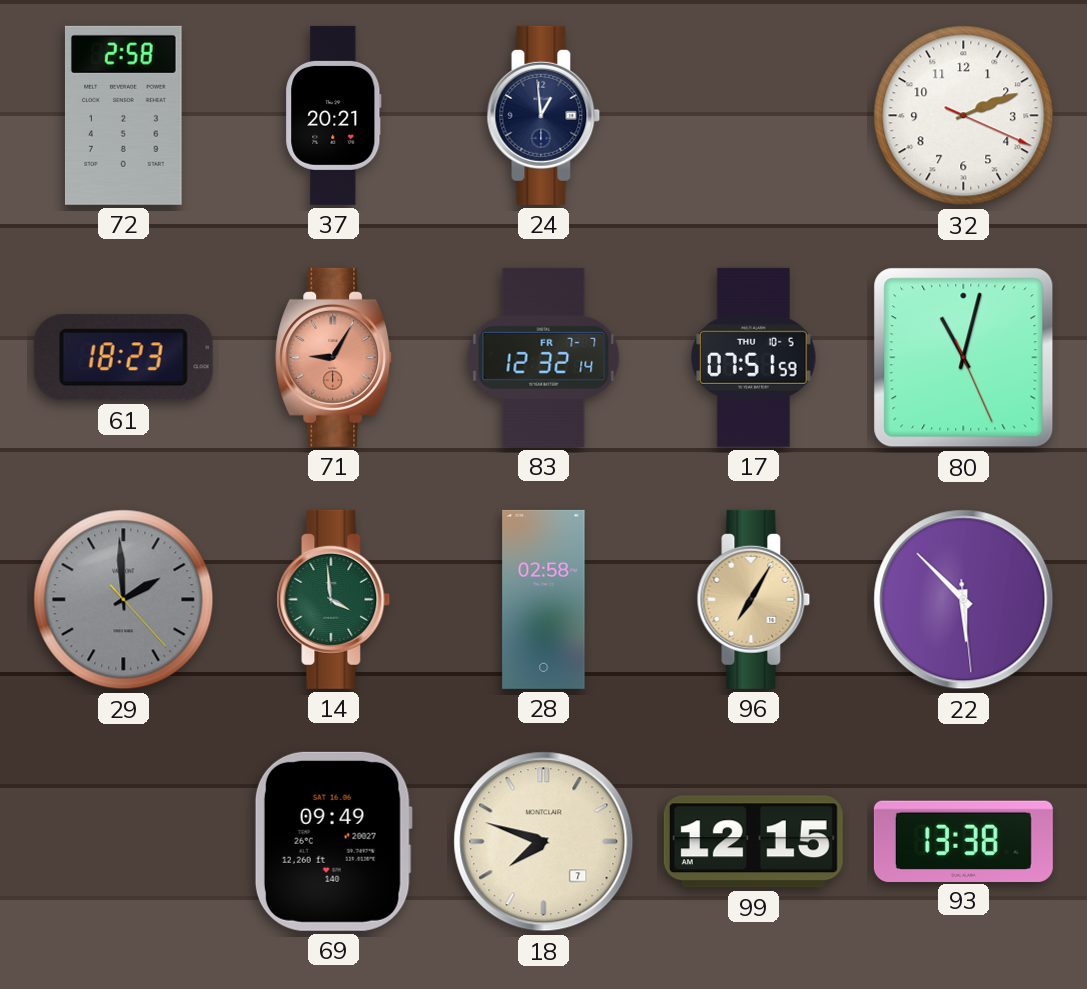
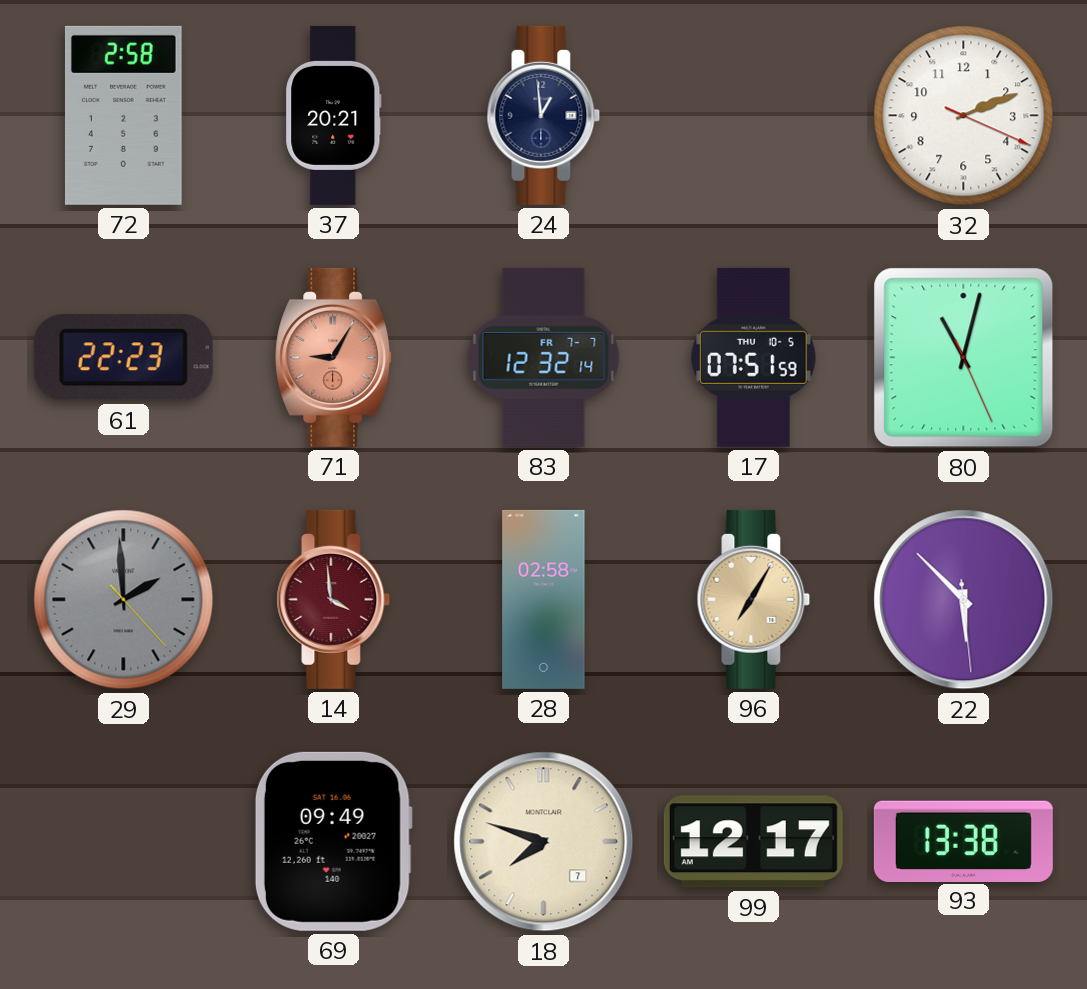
61: 18:23 -> 22:23 (123, 358)
14 dial: green -> burgundy (334, 599)
99: 12:15 -> 12:17 (753, 842)
